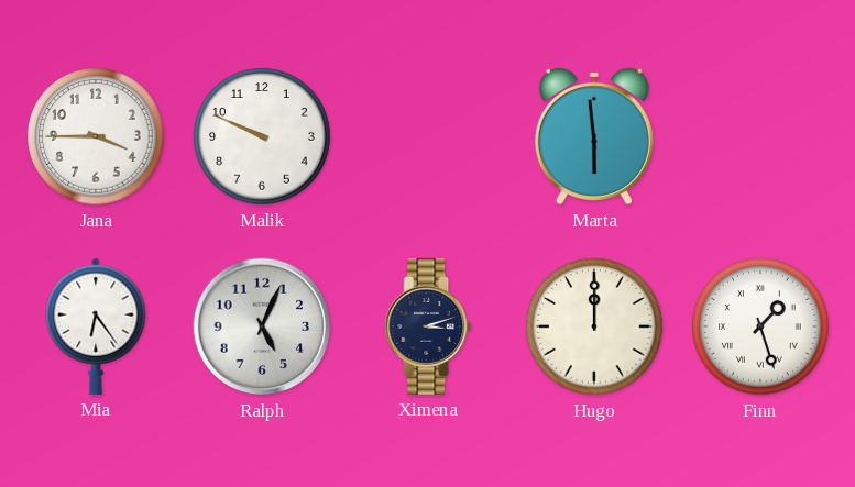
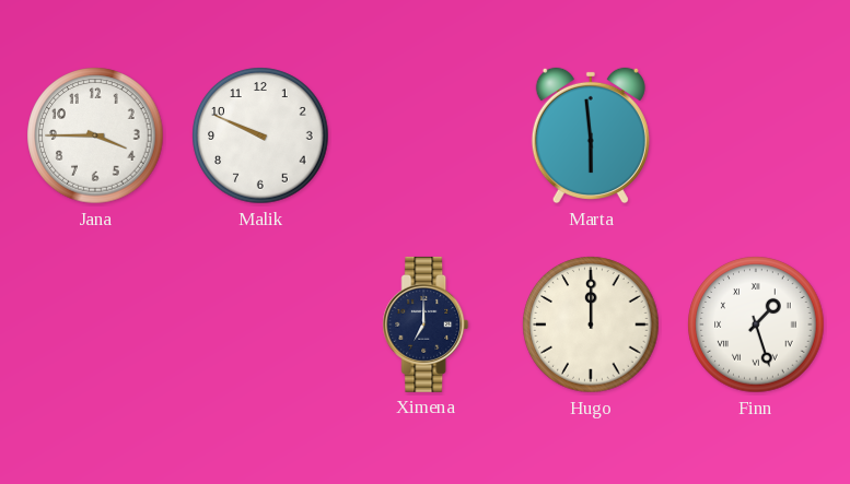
Mia: 6:24 -> none (96, 326)
Ralph: 5:04 -> none (262, 326)
Ximena: 3:12 -> 7:00 (426, 324)
